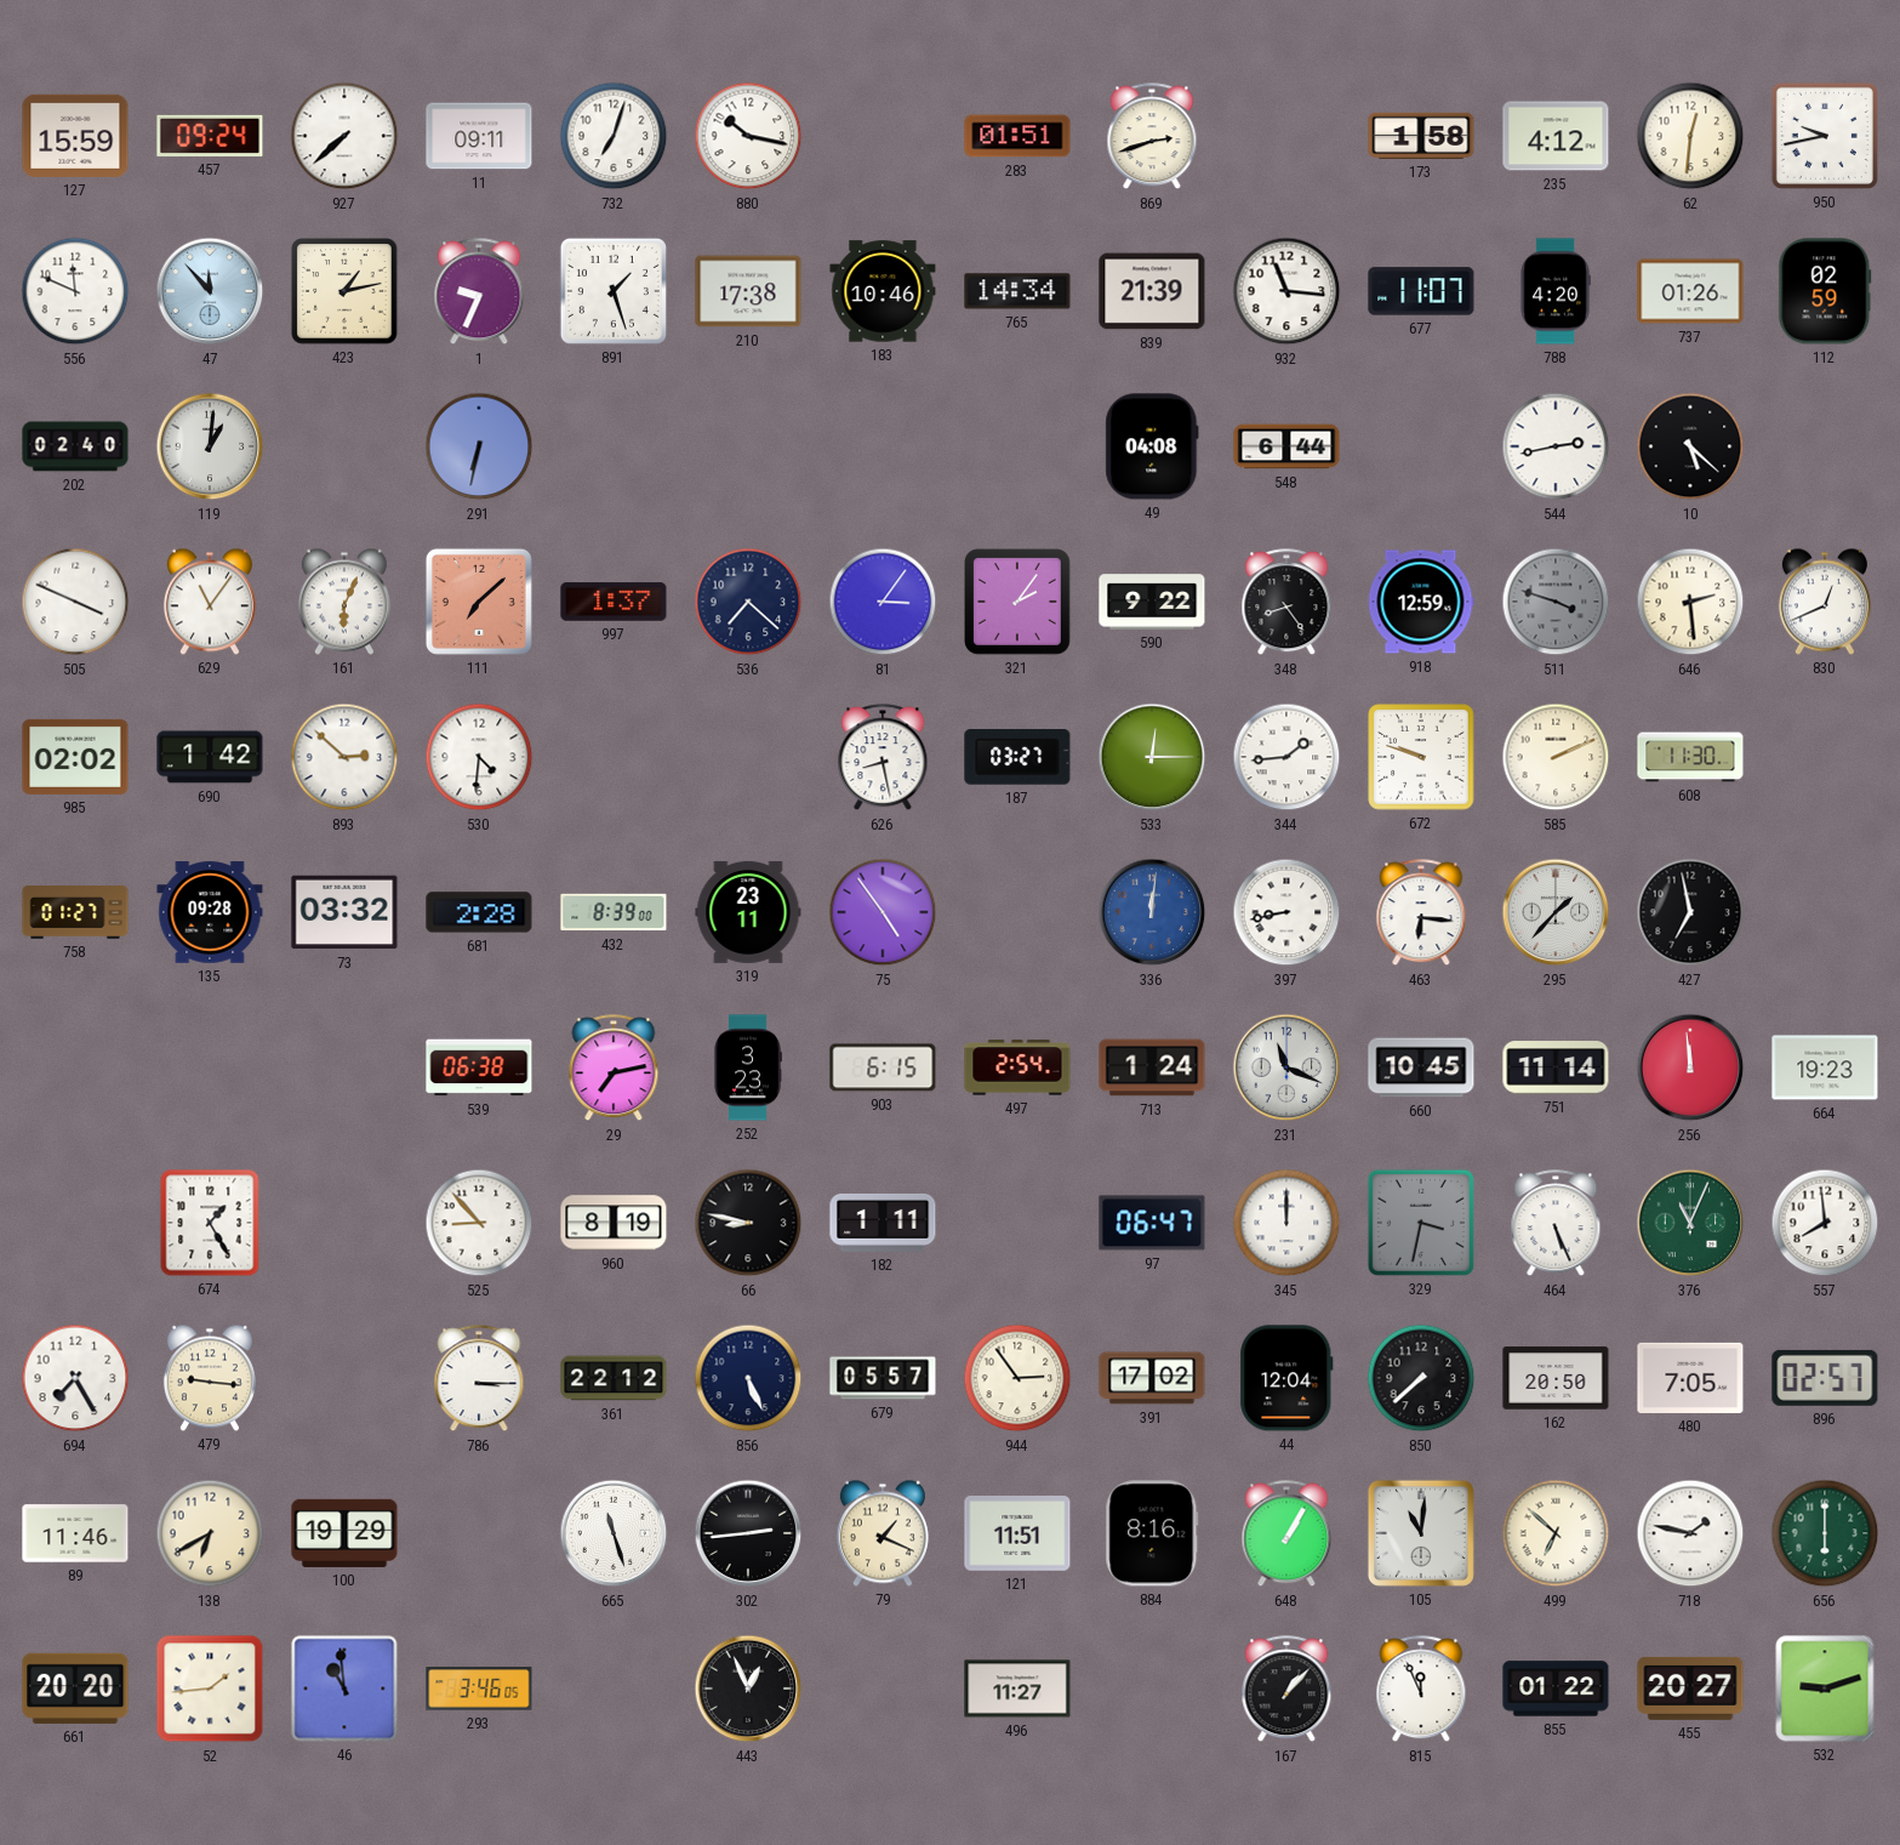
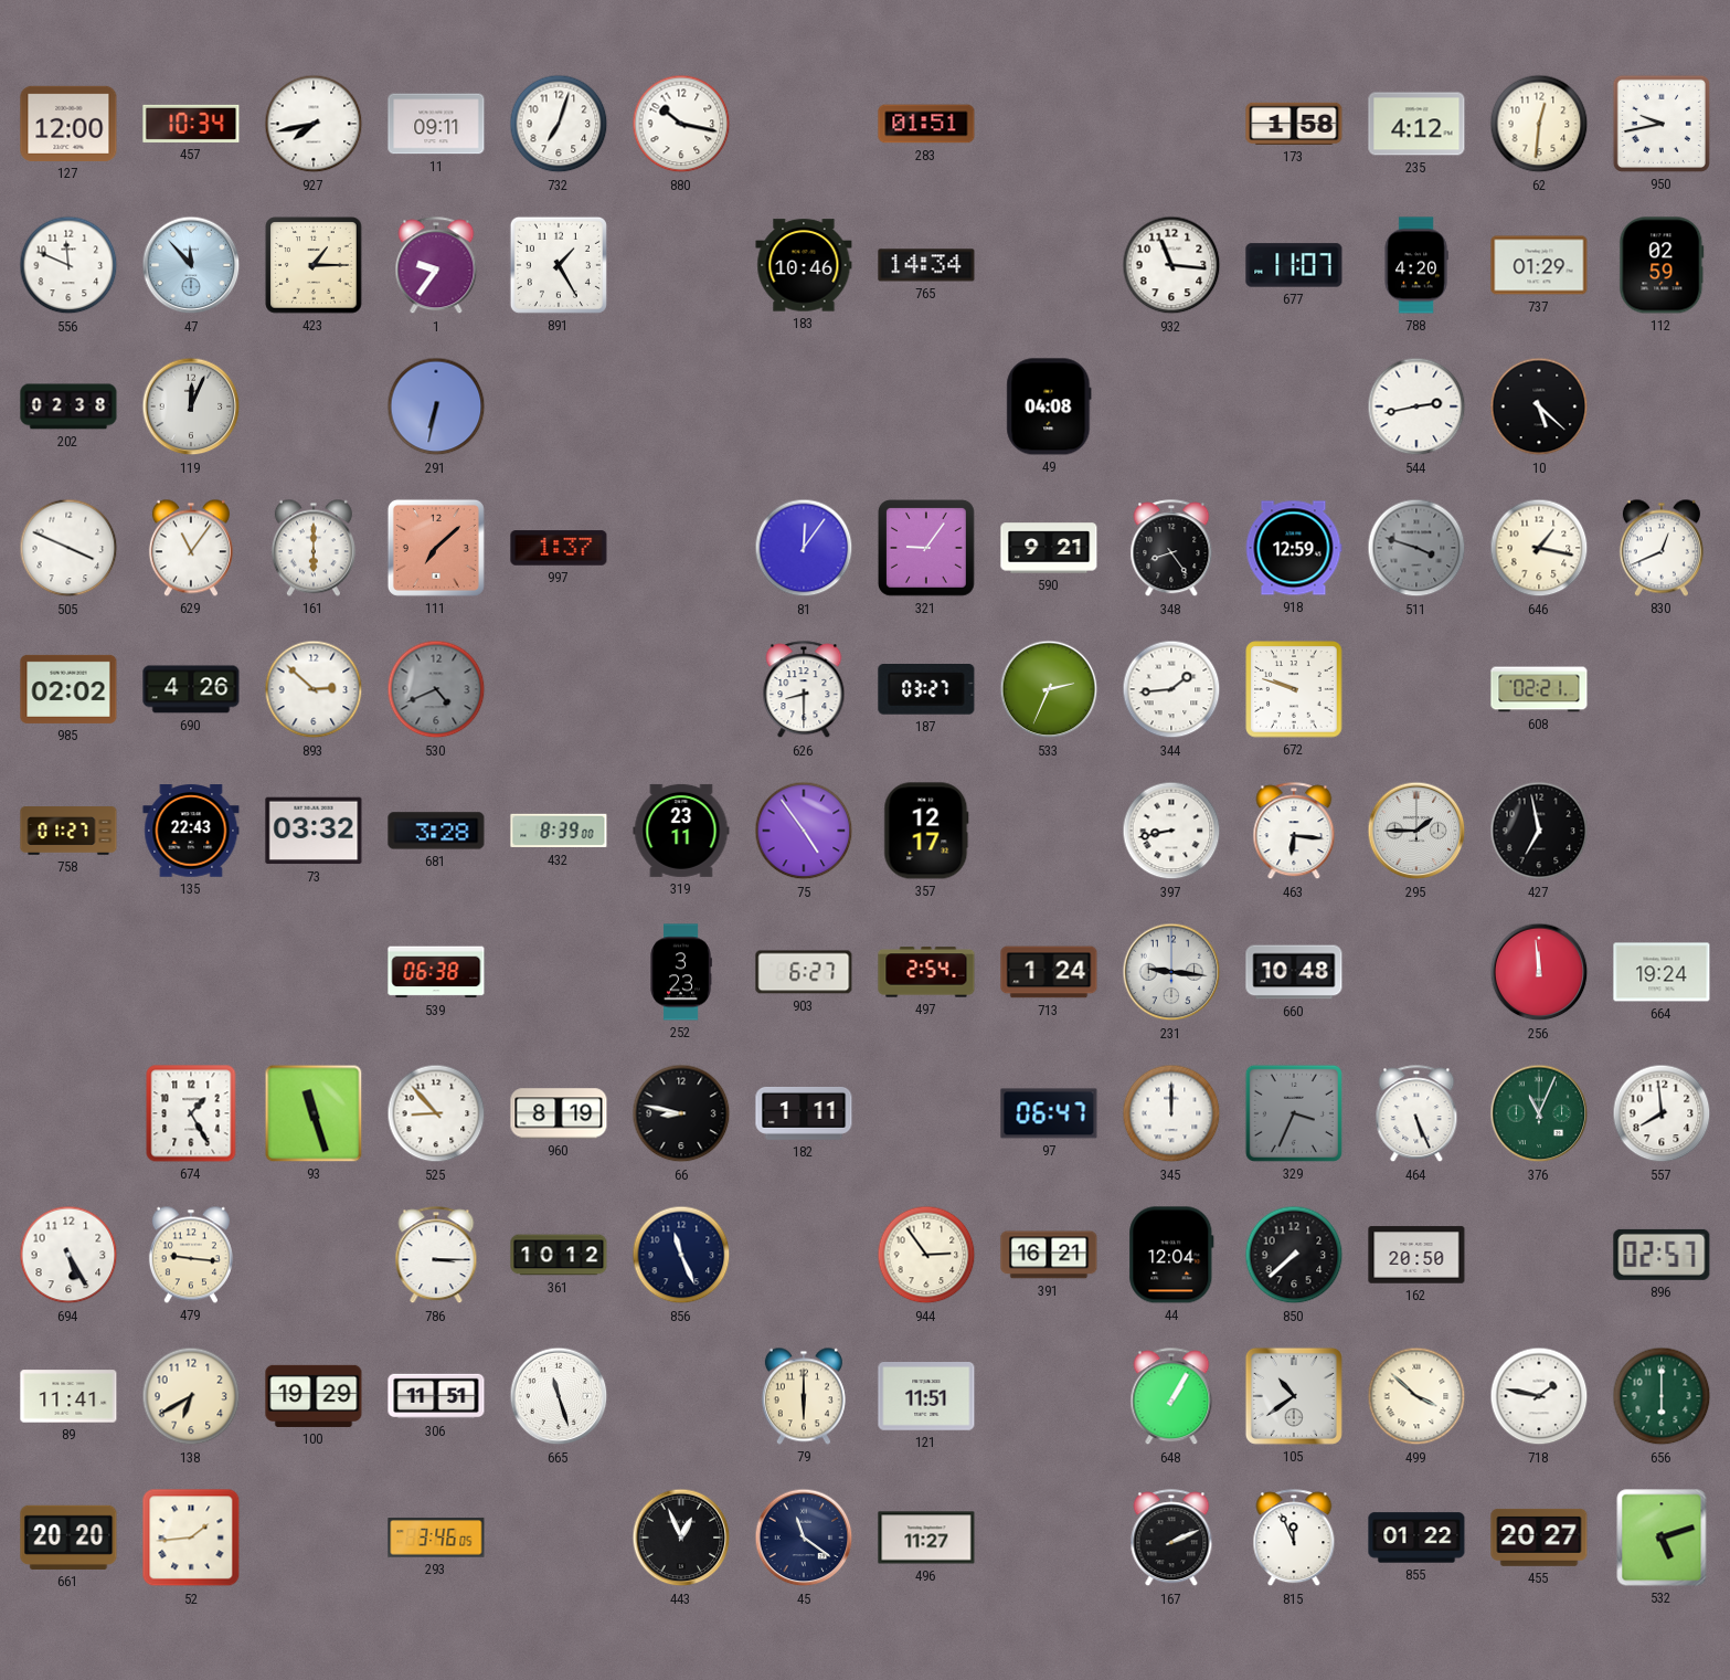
127: 15:59 -> 12:00 (68, 124)
457: 09:24 -> 10:34 (191, 124)
927: 7:38 -> 7:43 (314, 124)
869: 2:42 -> none (1152, 137)
423: 1:13 -> 1:15 (314, 265)
1: 9:34 -> 9:36 (436, 266)
891: 1:27 -> 1:25 (559, 265)
210: 17:38 -> none (748, 291)
839: 21:39 -> none (1152, 291)
737: 01:26 -> 01:29 (1539, 265)
202: 02:40 -> 02:38 (68, 406)
119: 1:01 -> 12:04 (191, 406)
548: 6:44 -> none (1286, 446)
161: 6:04 -> 6:00 (314, 548)
536: 7:22 -> none (748, 602)
81: 3:06 -> 12:06 (804, 548)
321: 2:06 -> 9:06 (927, 549)
590: 9:22 -> 9:21 (1049, 548)
646: 2:29 -> 1:17 (1539, 548)
690: 1:42 -> 4:26 (191, 689)
530: 4:31 -> 4:41 (436, 689)
530 dial: white -> grey (436, 689)
626: 8:28 -> 8:30 (804, 690)
533: 12:15 -> 2:34 (1049, 689)
585: 2:11 -> none (1556, 757)
608: 11:30 -> 02:21 (1539, 689)
135: 09:28 -> 22:43 (191, 831)
681: 2:28 -> 3:28 (436, 831)
357: none -> 12:17 (926, 831)
336: 12:01 -> none (1152, 912)
295: 1:37 -> 1:45 (1416, 831)
29: 7:13 -> none (614, 1069)
903: 6:15 -> 6:27 (804, 972)
231: 11:19 -> 9:16 (1171, 972)
660: 10:45 -> 10:48 (1294, 972)
751: 11:14 -> none (1556, 1067)
664: 19:23 -> 19:24 (1662, 972)
93: none -> 11:27 (314, 1113)
329: 3:32 -> 3:34 (1294, 1113)
694: 7:25 -> 5:25 (68, 1255)
361: 22:12 -> 10:12 (559, 1255)
856: 5:26 -> 11:26 (681, 1255)
679: 05:57 -> none (883, 1378)
391: 17:02 -> 16:21 (1049, 1255)
480: 7:05 -> none (1690, 1378)
89: 11:46 -> 11:41 (68, 1396)
306: none -> 11:51 (436, 1396)
302: 2:44 -> none (748, 1533)
79: 1:19 -> 6:00 (804, 1396)
884: 8:16 -> none (1152, 1533)
105: 11:01 -> 10:39 (1294, 1396)
499: 6:52 -> 3:52 (1416, 1396)
46: 10:59 -> none (344, 1689)
45: none -> 11:21 (804, 1538)
167: 1:07 -> 2:11 (1171, 1539)
532: 9:12 -> 5:12 (1662, 1538)
